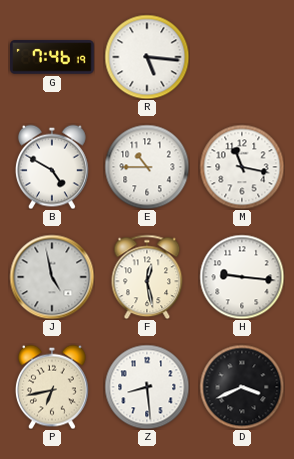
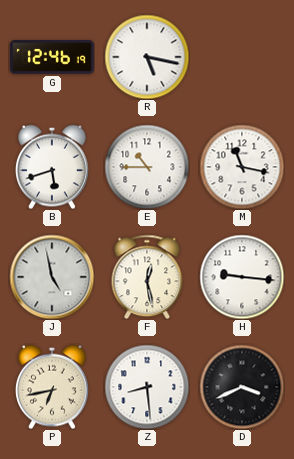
G: 7:46 -> 12:46 (52, 57)
R: 5:16 -> 5:17 (147, 57)
B: 4:50 -> 5:42 (53, 167)
